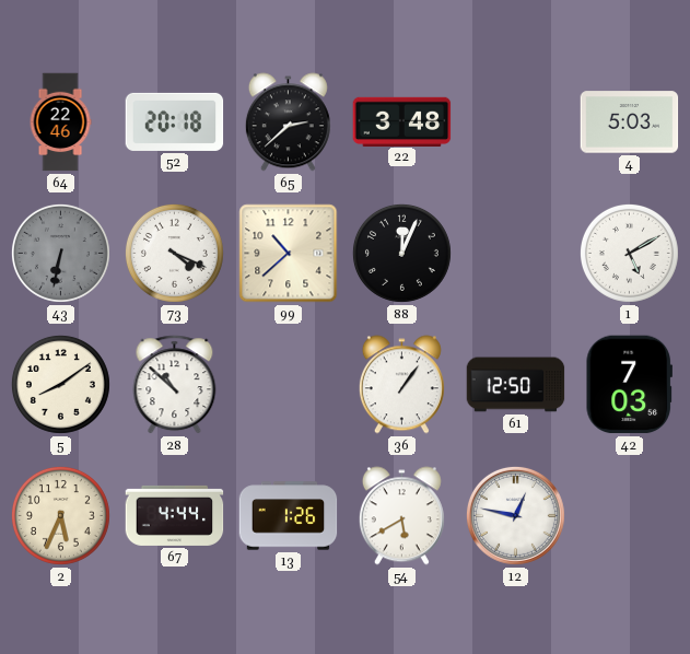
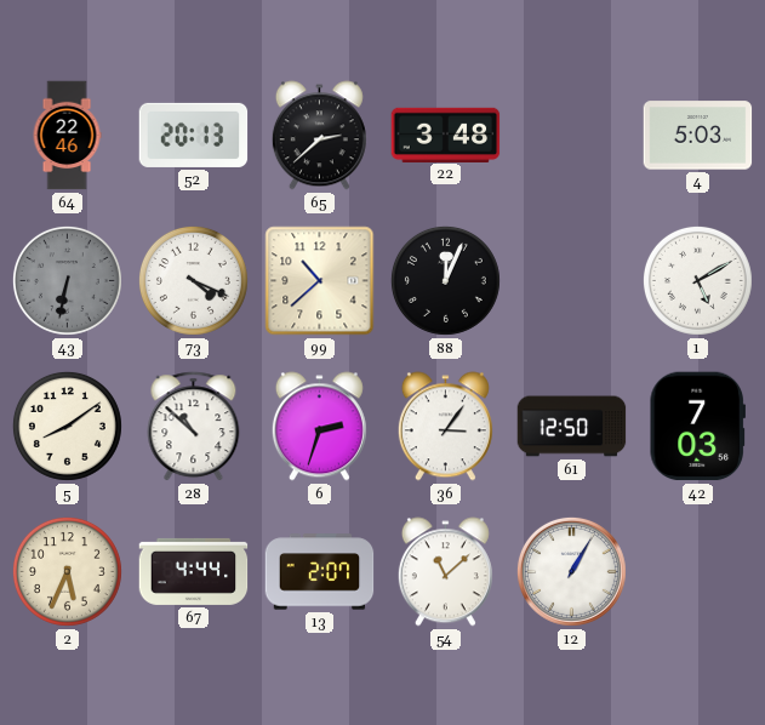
52: 20:18 -> 20:13 (194, 135)
6: none -> 2:33 (319, 427)
36: 1:06 -> 3:06 (445, 427)
13: 1:26 -> 2:07 (320, 572)
54: 5:40 -> 11:08 (445, 572)
12: 12:47 -> 1:05 (571, 571)
